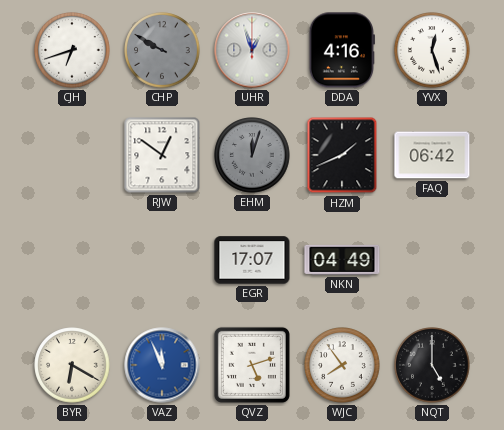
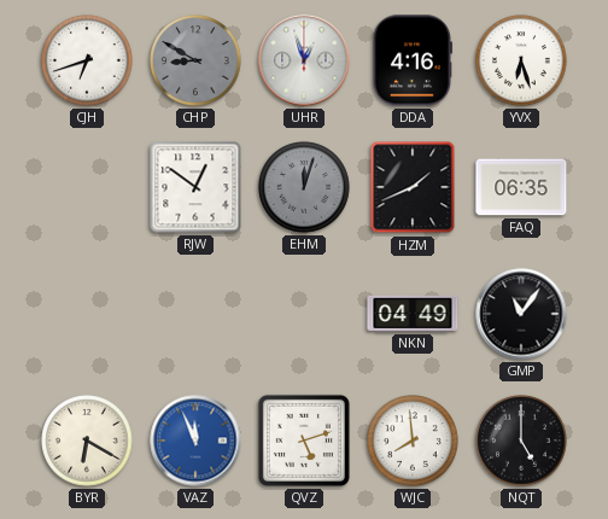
CHP: 9:50 -> 8:50 (195, 60)
YVX: 12:27 -> 6:27 (521, 60)
FAQ: 06:42 -> 06:35 (521, 187)
EGR: 17:07 -> none (252, 260)
GMP: none -> 11:06 (521, 314)
WJC: 7:54 -> 7:59 (413, 441)
